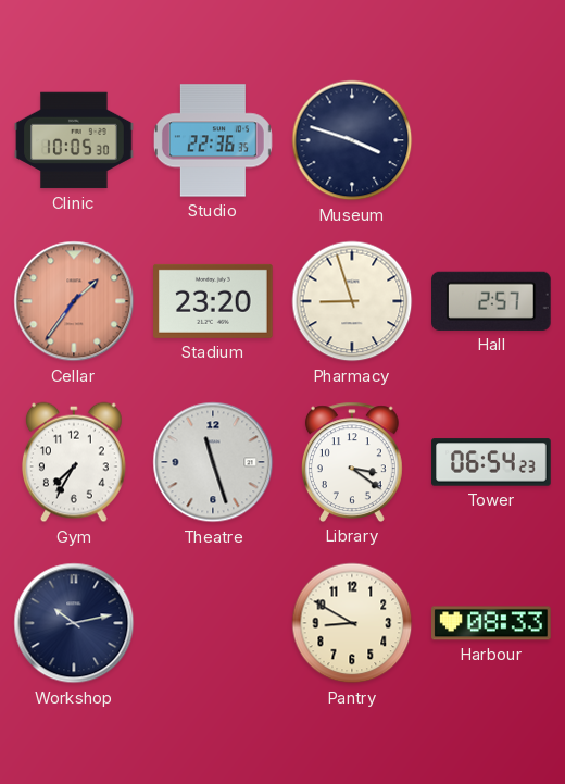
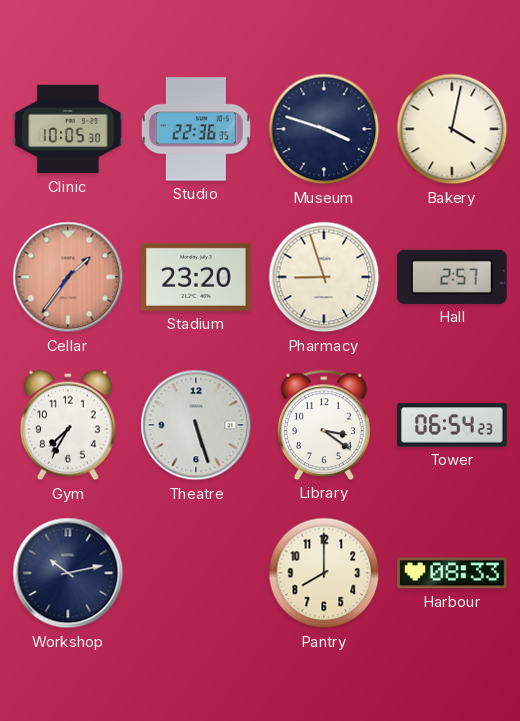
Bakery: none -> 4:02 (452, 129)
Theatre: 11:27 -> 5:27 (196, 425)
Pantry: 8:50 -> 8:00 (324, 573)
